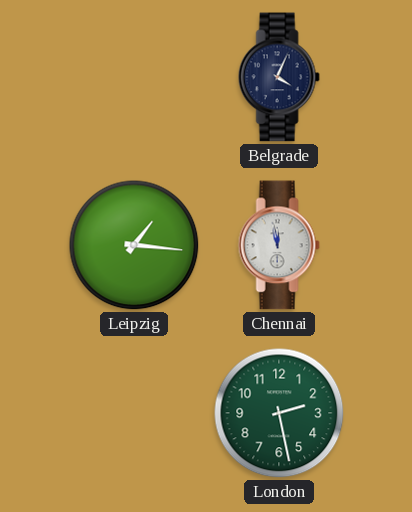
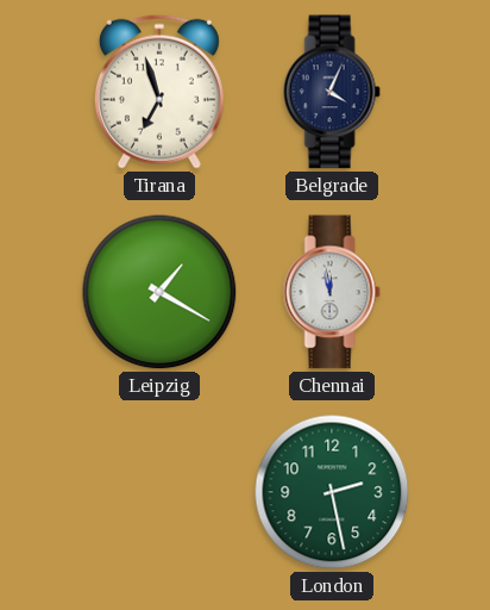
Tirana: none -> 6:57 (159, 92)
Leipzig: 1:16 -> 1:20 (159, 292)
